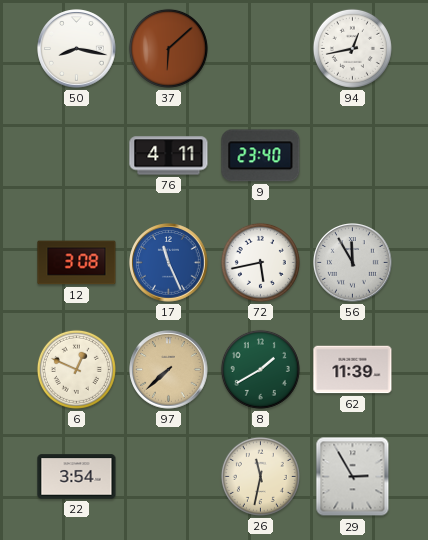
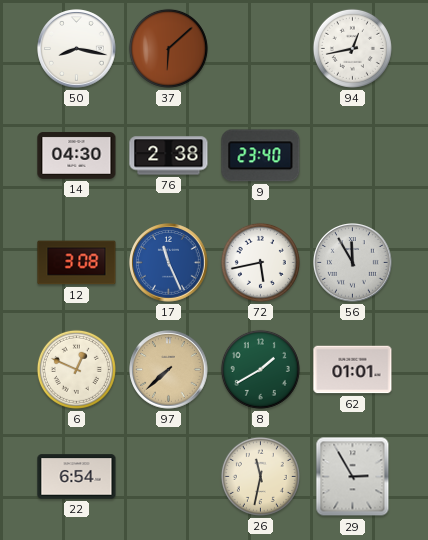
14: none -> 04:30 (77, 156)
76: 4:11 -> 2:38 (169, 156)
62: 11:39 -> 01:01 (353, 370)
22: 3:54 -> 6:54 (77, 477)
